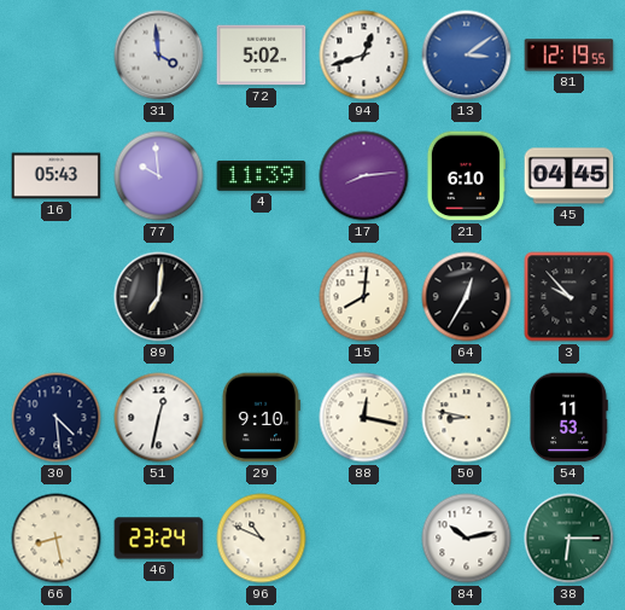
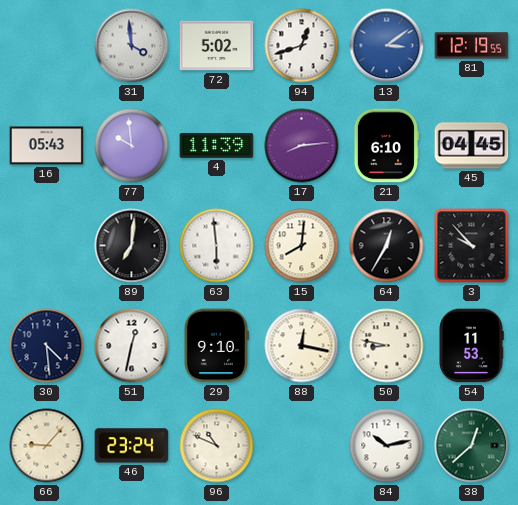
63: none -> 5:59 (217, 246)
66: 8:28 -> 9:07 (47, 446)
38: 6:15 -> 12:38 (472, 446)
